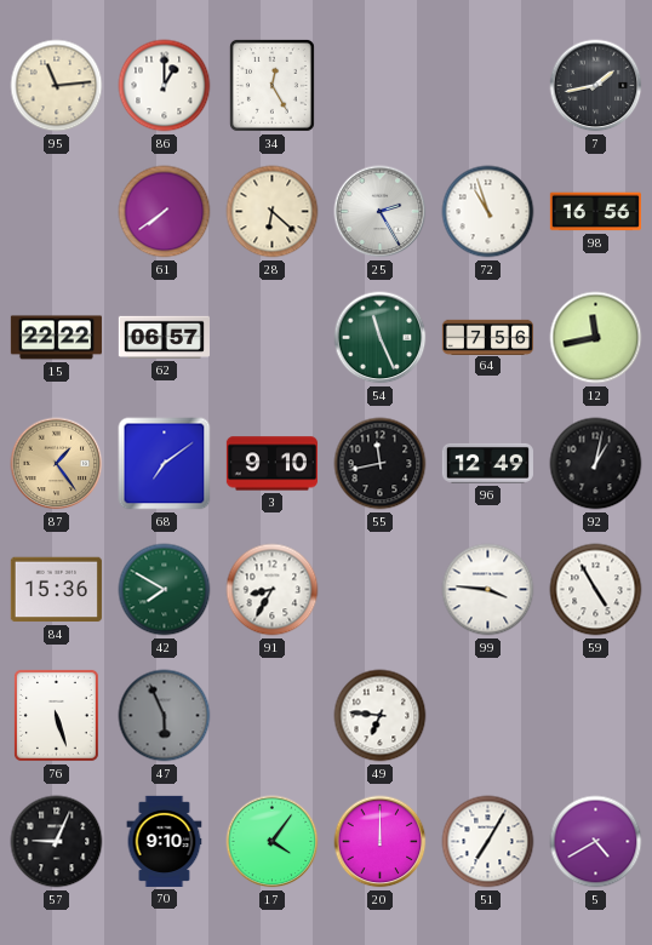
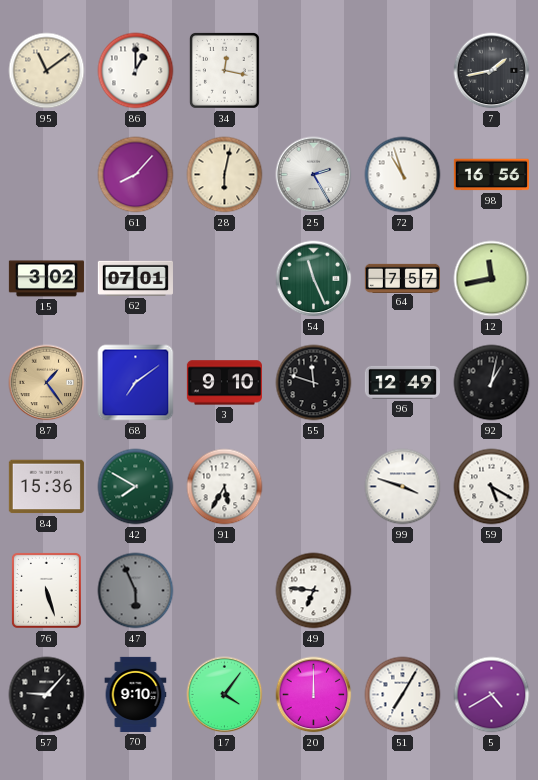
95: 11:14 -> 11:09 (47, 71)
34: 12:25 -> 12:17 (224, 70)
61: 7:39 -> 8:07 (136, 175)
28: 6:22 -> 6:02 (225, 175)
15: 22:22 -> 3:02 (46, 279)
62: 06:57 -> 07:01 (135, 278)
64: 7:56 -> 7:57 (402, 278)
55: 11:43 -> 11:48 (314, 383)
91: 8:35 -> 5:35 (225, 487)
99: 3:46 -> 3:48 (403, 487)
59: 4:55 -> 5:20 (492, 487)
57: 9:04 -> 9:07 (47, 695)
